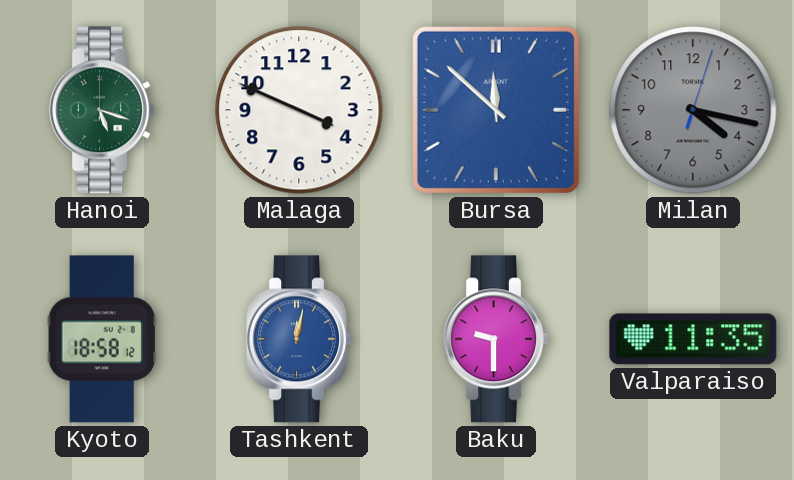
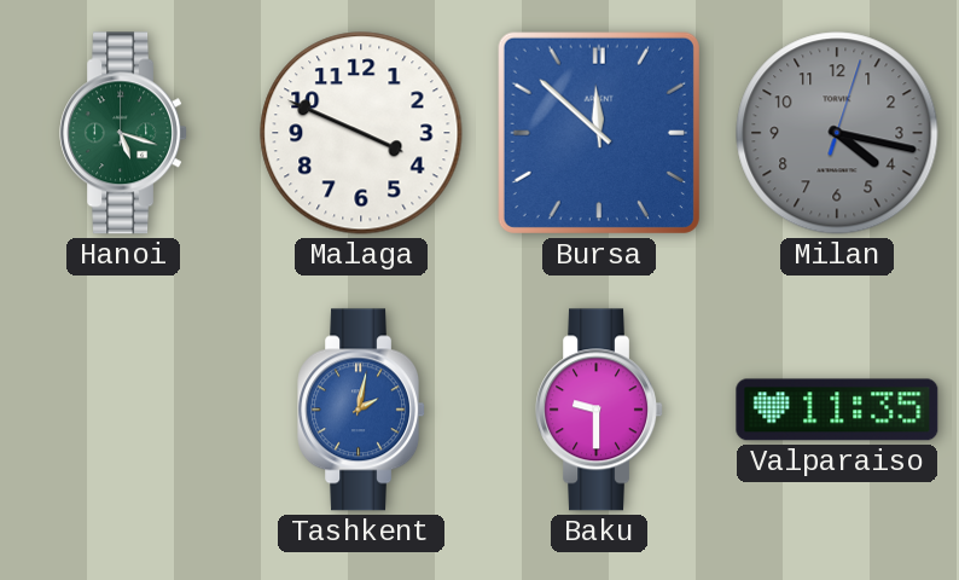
Kyoto: 18:58 -> none (102, 339)
Tashkent: 12:02 -> 2:02 (362, 410)
